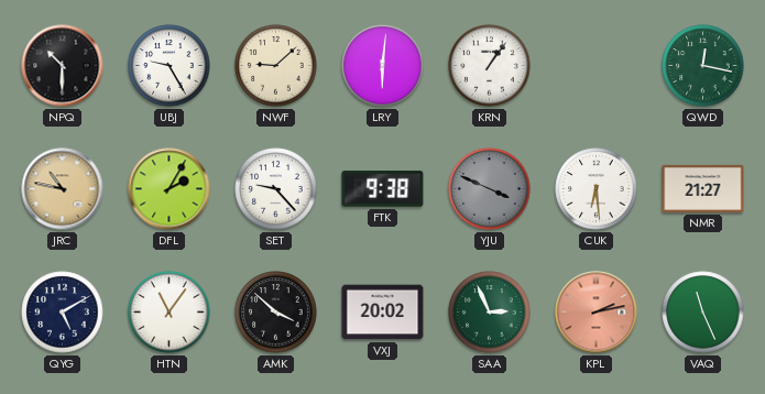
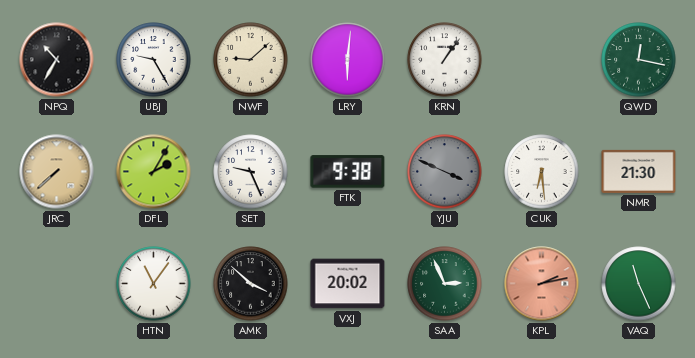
NPQ: 10:30 -> 10:35 (57, 60)
JRC: 10:47 -> 7:38 (57, 172)
SET: 9:23 -> 9:26 (251, 172)
NMR: 21:27 -> 21:30 (639, 171)
QYG: 5:10 -> none (63, 313)
